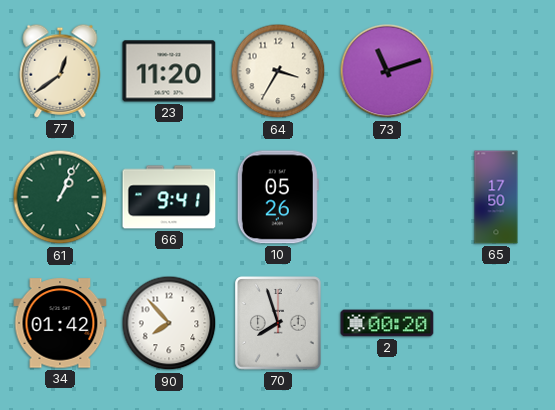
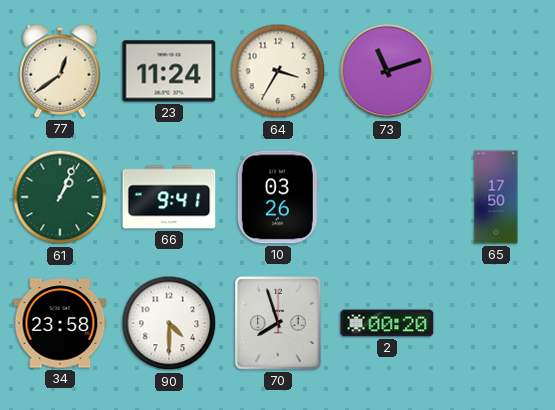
23: 11:20 -> 11:24 (169, 71)
10: 05:26 -> 03:26 (278, 197)
34: 01:42 -> 23:58 (60, 323)
90: 7:53 -> 4:30 (169, 323)
